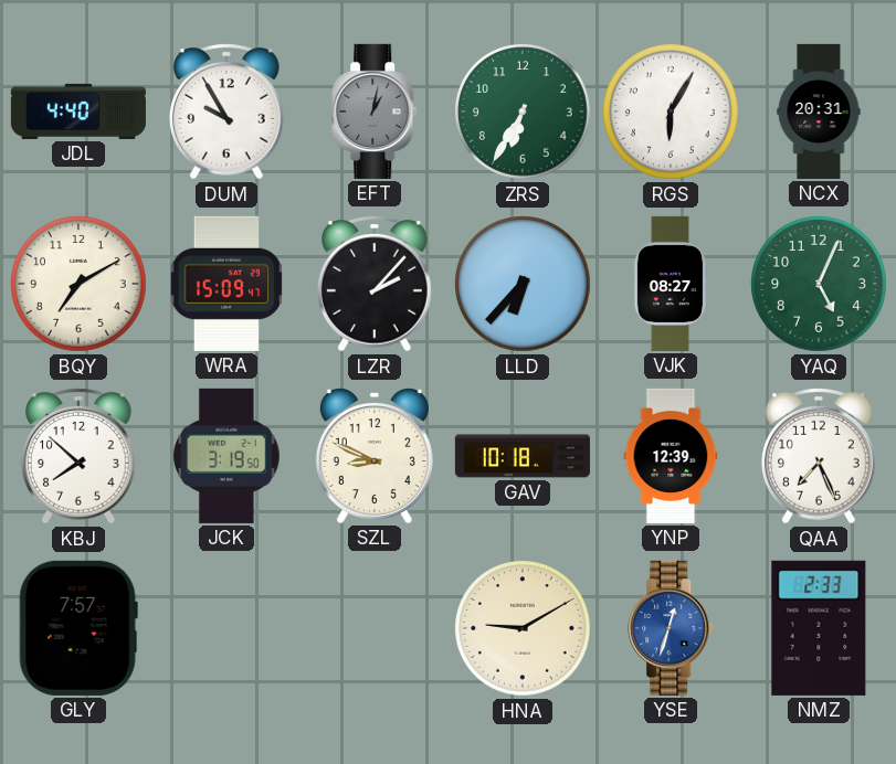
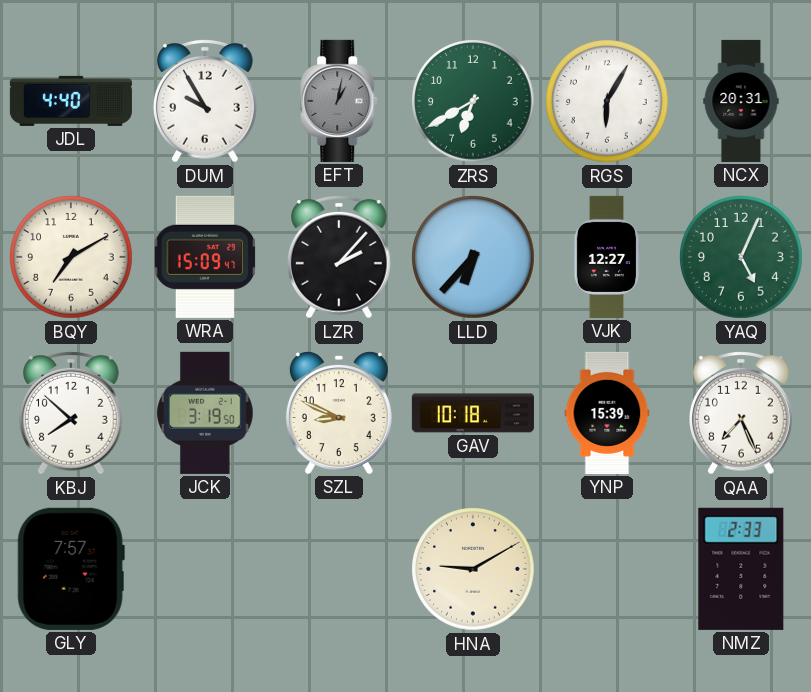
ZRS: 6:35 -> 6:40 (474, 102)
VJK: 08:27 -> 12:27 (606, 257)
YNP: 12:39 -> 15:39 (607, 413)
YSE: 12:33 -> none (672, 628)
